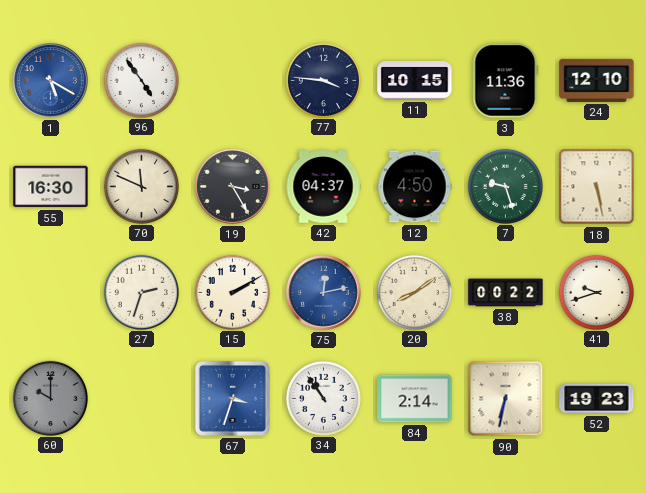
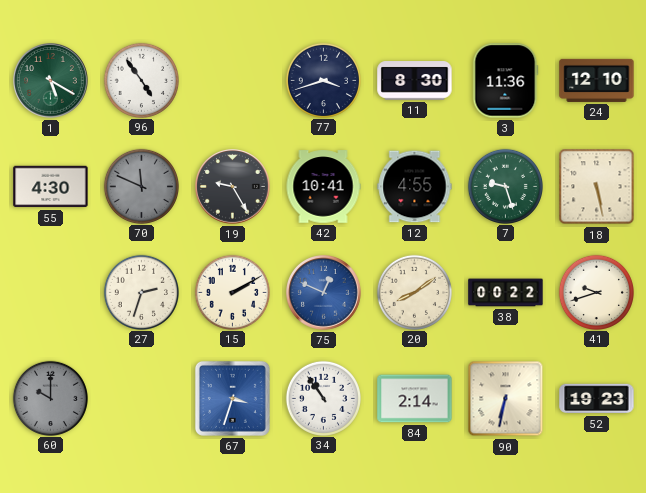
1 dial: blue -> green (51, 81)
77: 3:46 -> 3:42 (323, 80)
11: 10:15 -> 8:30 (415, 81)
55: 16:30 -> 4:30 (51, 187)
70 dial: cream -> grey (141, 186)
19: 3:25 -> 9:25 (233, 187)
42: 04:37 -> 10:41 (323, 187)
12: 4:50 -> 4:55 (415, 187)
75: 12:13 -> 12:49 (324, 293)
